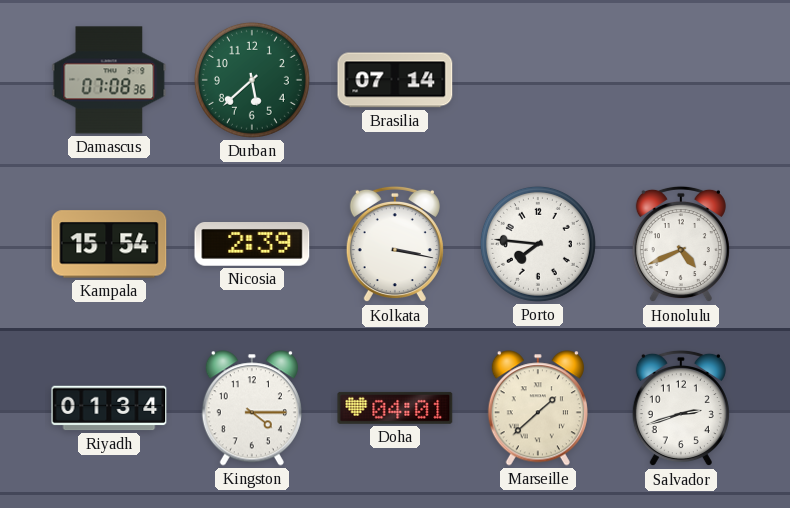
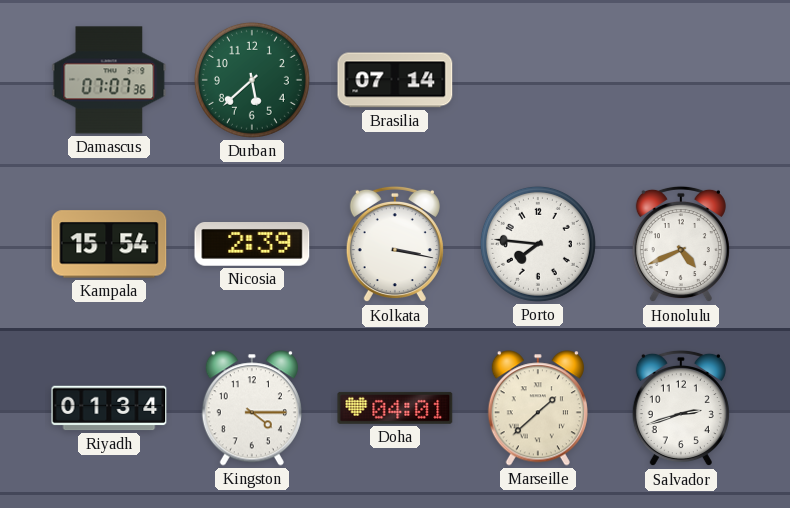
Damascus: 07:08 -> 07:07 (109, 80)
